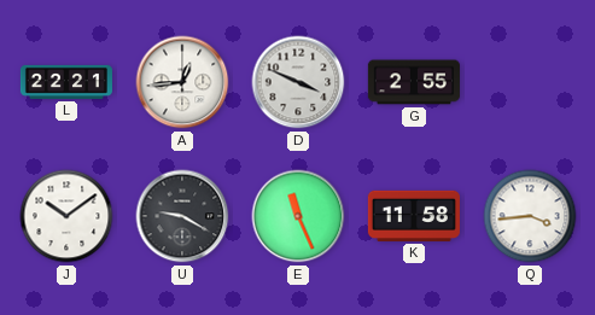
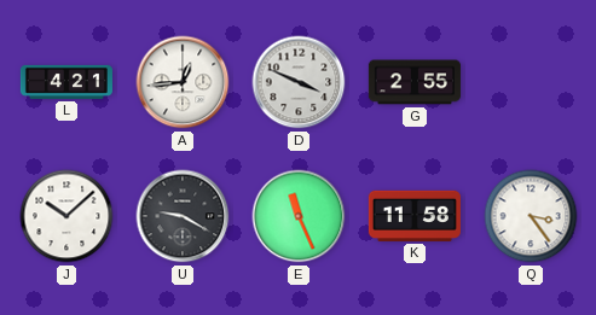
L: 22:21 -> 4:21 (66, 82)
J: 10:09 -> 10:08 (66, 216)
Q: 3:44 -> 3:24 (531, 216)
